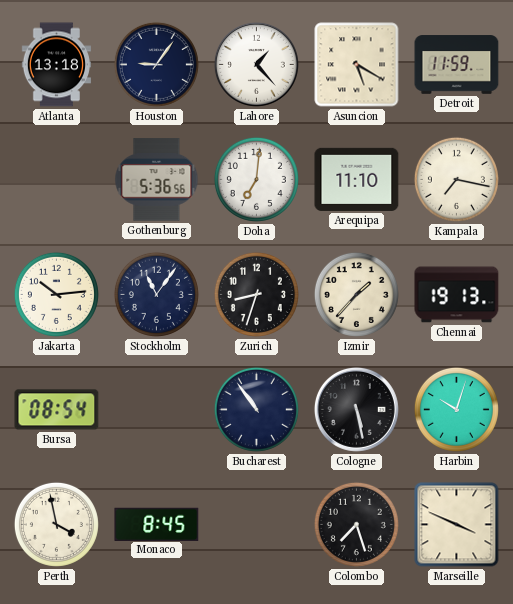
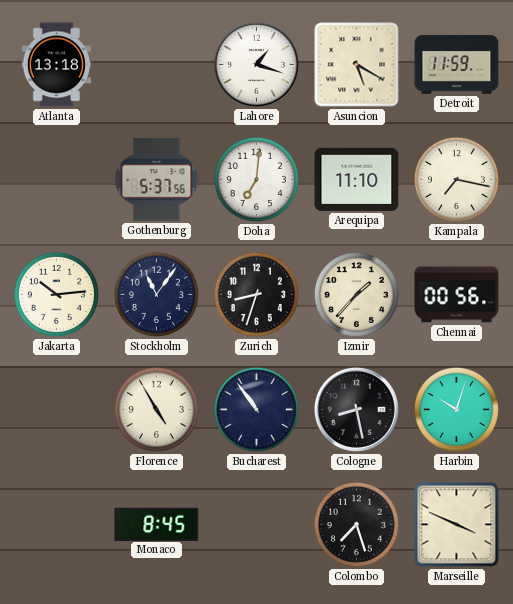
Houston: 9:06 -> none (156, 64)
Lahore: 1:23 -> 1:18 (256, 64)
Gothenburg: 5:36 -> 5:37 (157, 180)
Chennai: 19:13 -> 00:56 (457, 295)
Bursa: 08:54 -> none (57, 410)
Florence: none -> 4:55 (156, 409)
Cologne: 5:28 -> 8:28 (356, 409)
Perth: 3:58 -> none (56, 524)
